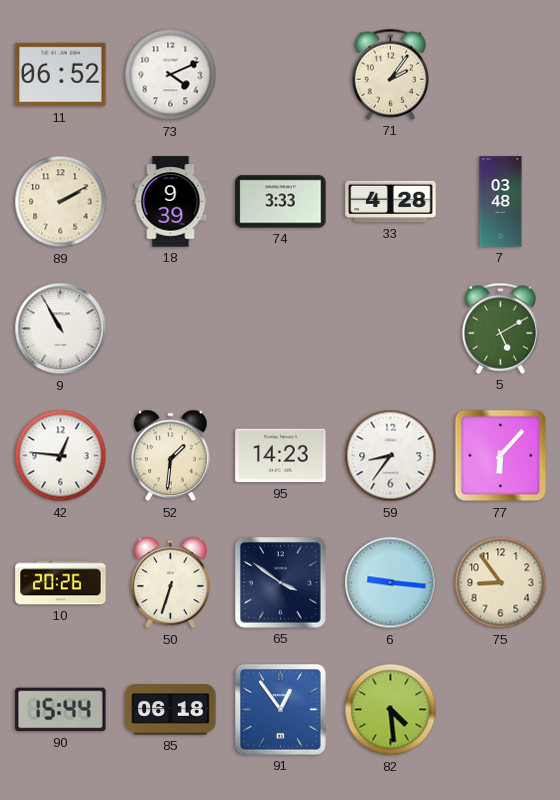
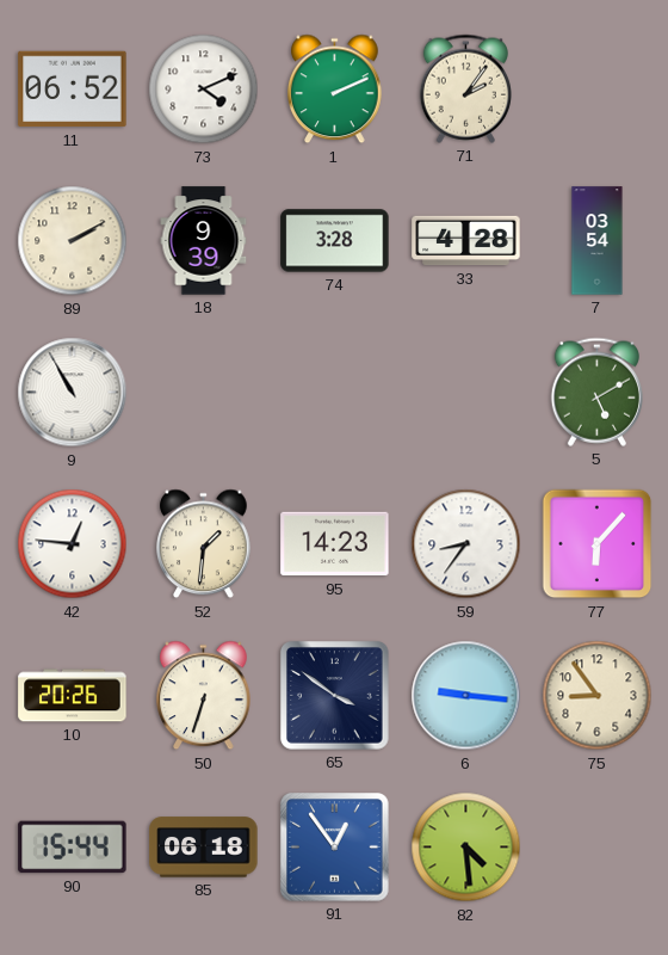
1: none -> 2:11 (335, 90)
74: 3:33 -> 3:28 (335, 241)
7: 03:48 -> 03:54 (598, 241)
